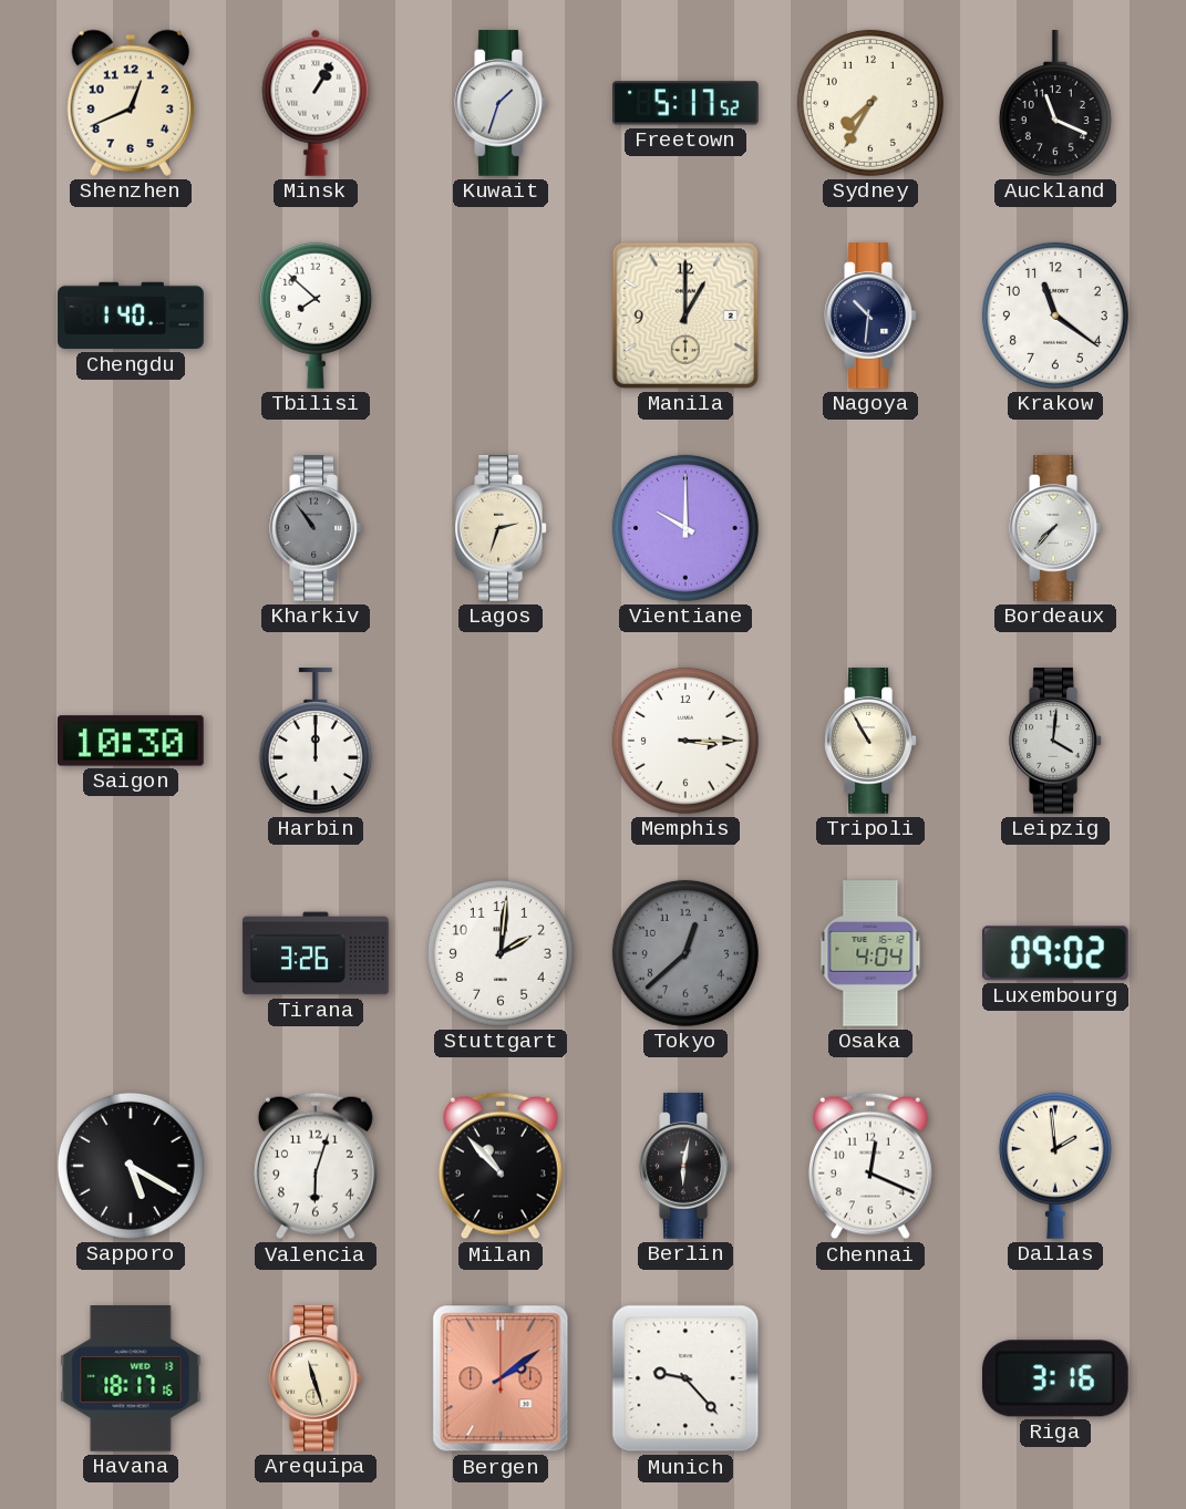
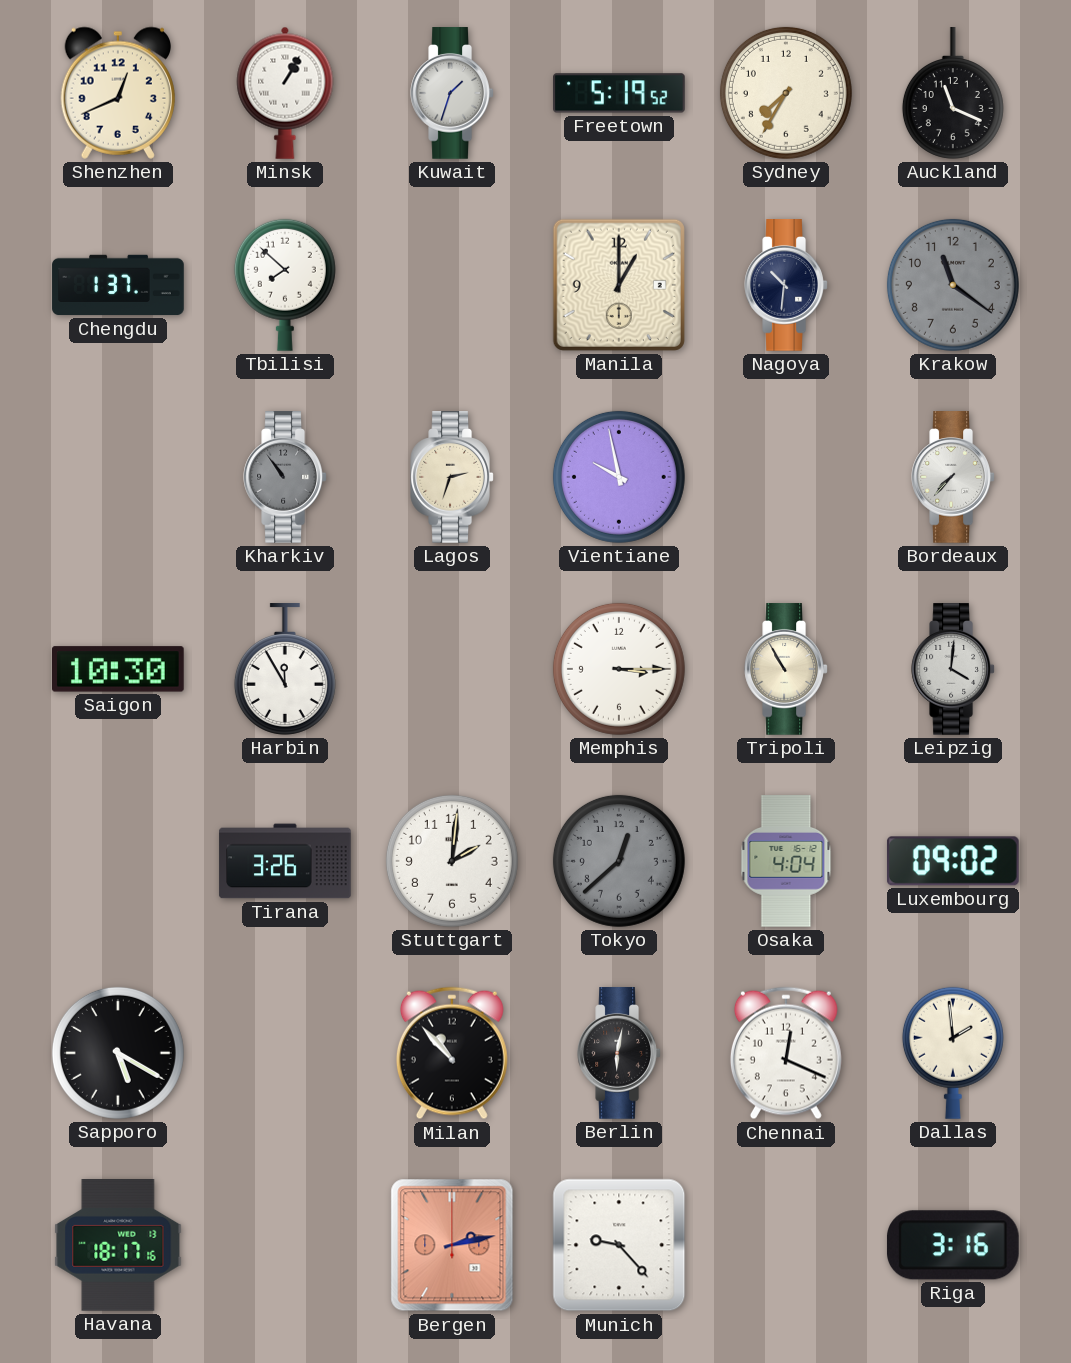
Freetown: 5:17 -> 5:19 (619, 93)
Chengdu: 1:40 -> 1:37 (118, 285)
Krakow dial: white -> grey (953, 285)
Vientiane: 10:00 -> 9:58 (619, 477)
Harbin: 12:00 -> 11:55 (285, 669)
Valencia: 6:03 -> none (316, 1166)
Arequipa: 11:27 -> none (316, 1378)
Bergen: 2:09 -> 2:13 (452, 1245)
